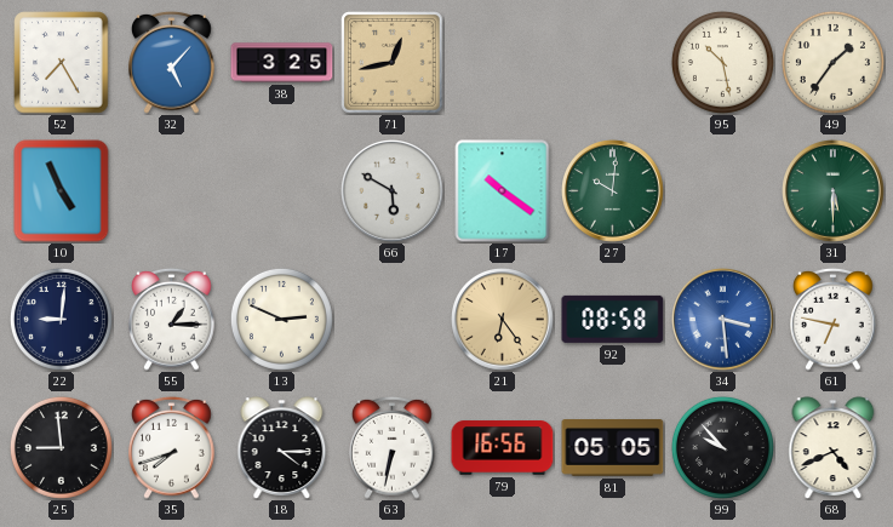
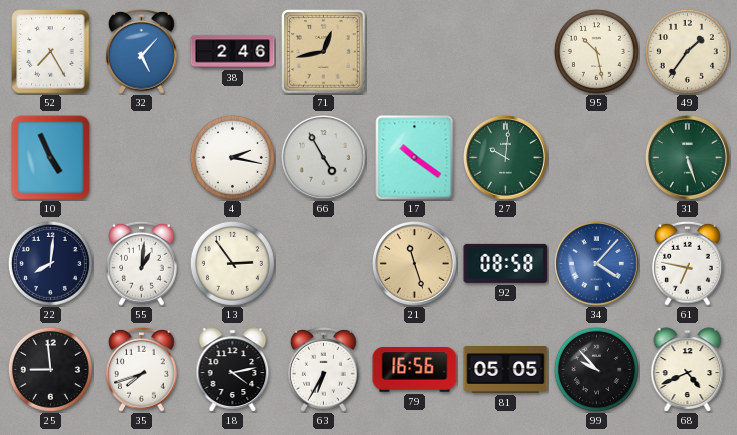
38: 3:25 -> 2:46 (233, 52)
4: none -> 2:17 (232, 157)
66: 5:50 -> 4:55 (324, 158)
31: 5:30 -> 5:27 (688, 158)
22: 9:01 -> 8:01 (50, 263)
55: 1:15 -> 1:01 (142, 263)
13: 2:49 -> 2:54 (232, 263)
21: 6:24 -> 11:27 (415, 264)
34: 3:29 -> 4:07 (597, 264)
18: 4:15 -> 4:13 (233, 370)
63: 6:32 -> 6:35 (324, 369)
